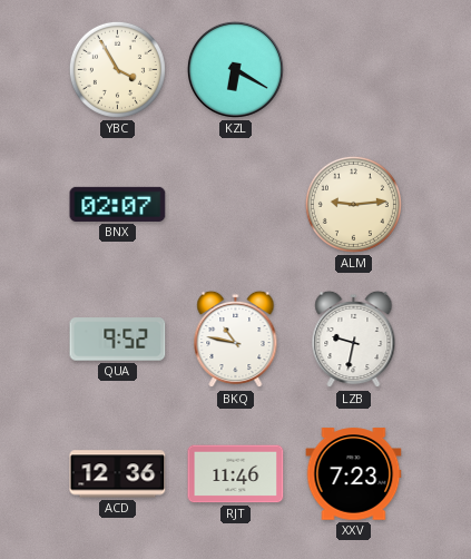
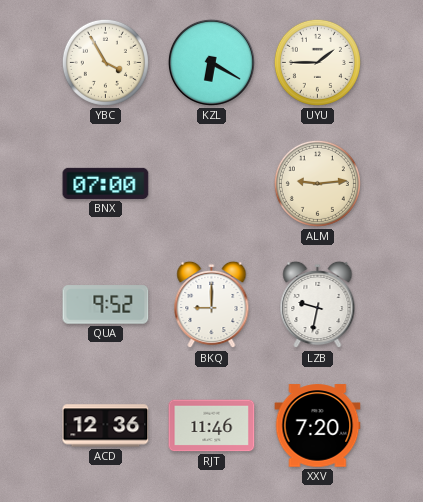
UYU: none -> 1:45 (317, 62)
BNX: 02:07 -> 07:00 (106, 183)
BKQ: 10:47 -> 9:00 (212, 305)
XXV: 7:23 -> 7:20 (318, 426)
